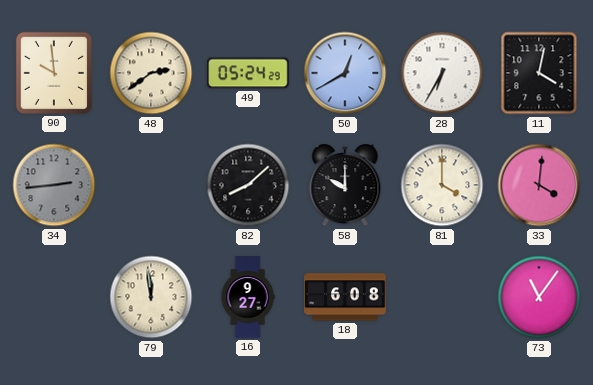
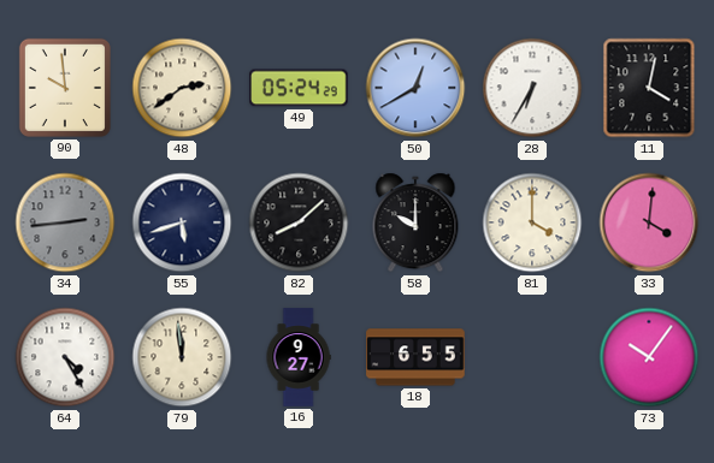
55: none -> 5:42 (182, 222)
64: none -> 4:25 (65, 357)
18: 6:08 -> 6:55 (415, 357)
73: 11:06 -> 10:06 (649, 357)
